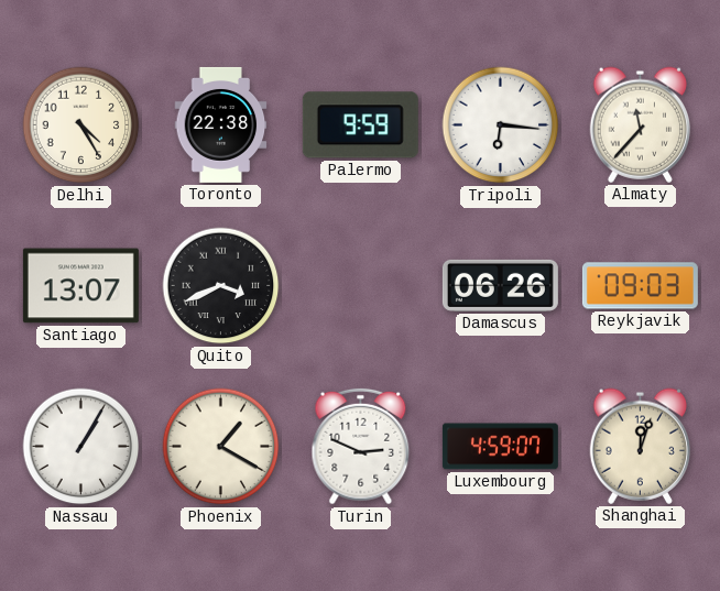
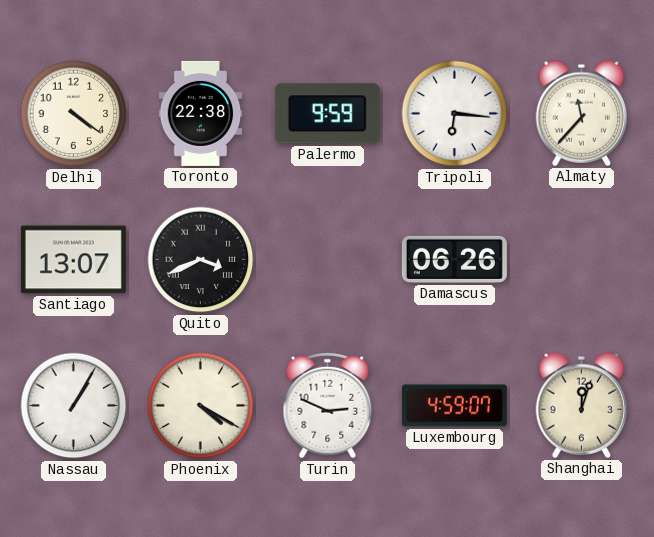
Delhi: 4:25 -> 4:21 (74, 114)
Reykjavik: 09:03 -> none (640, 286)
Phoenix: 1:20 -> 4:20 (201, 406)
